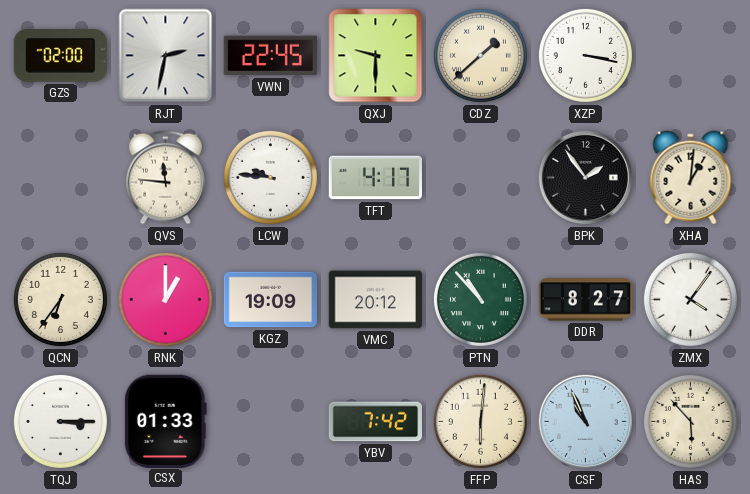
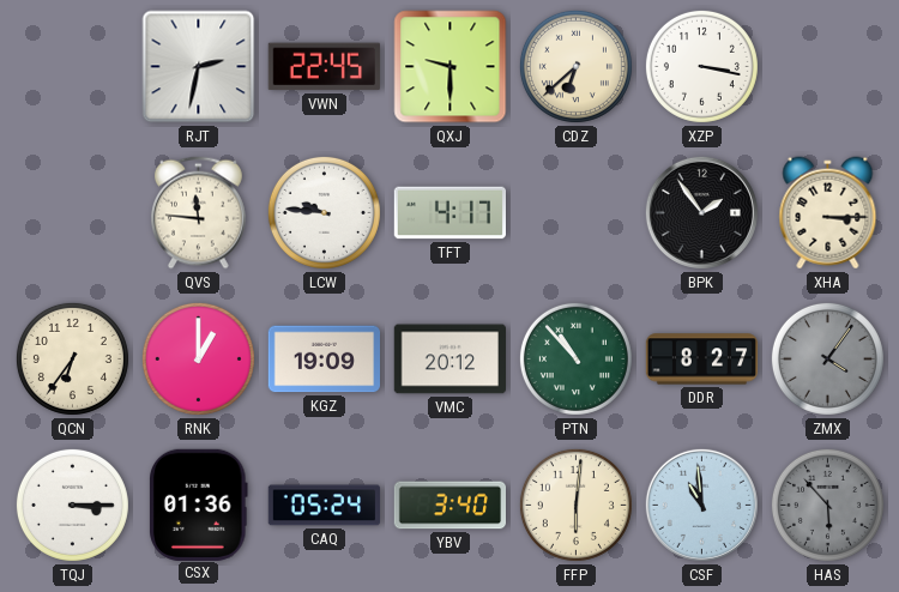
GZS: 02:00 -> none (60, 56)
CDZ: 1:38 -> 6:38 (575, 66)
XHA: 1:01 -> 3:15 (828, 213)
ZMX dial: white -> grey (827, 358)
CSX: 01:33 -> 01:36 (199, 505)
CAQ: none -> 05:24 (324, 506)
YBV: 7:42 -> 3:40 (450, 506)
CSF: 10:56 -> 10:59 (701, 505)
HAS dial: cream -> grey (827, 505)
